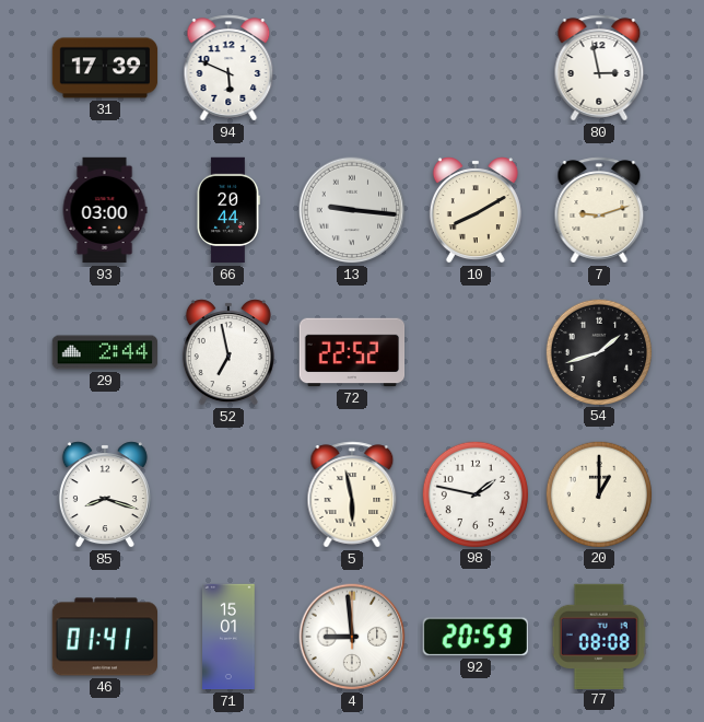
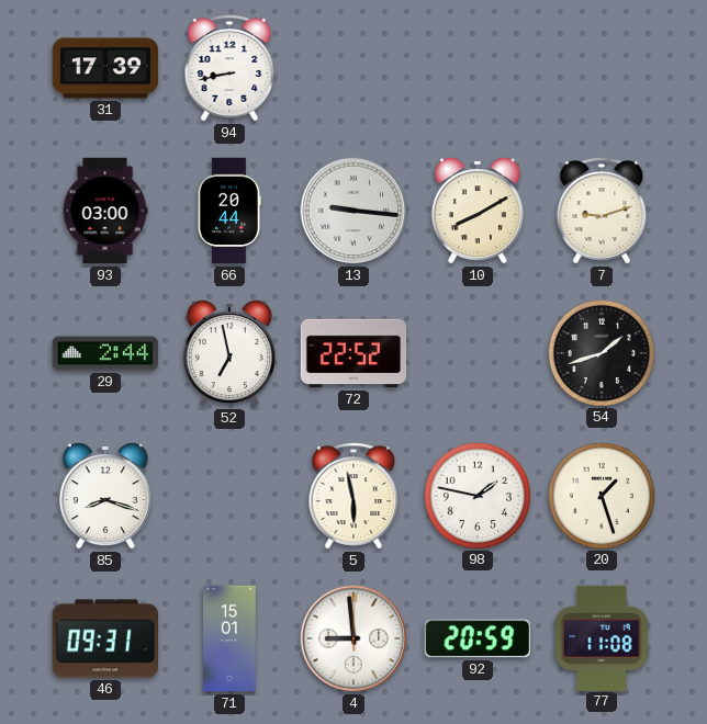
94: 5:49 -> 8:43 (229, 68)
80: 2:58 -> none (599, 68)
20: 1:00 -> 1:27 (601, 495)
46: 01:41 -> 09:31 (104, 638)
77: 08:08 -> 11:08 (602, 637)
